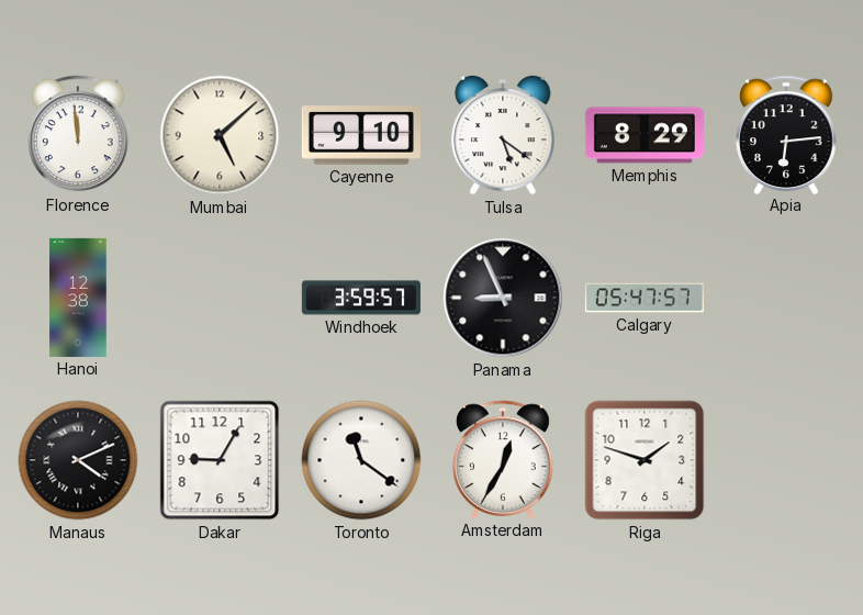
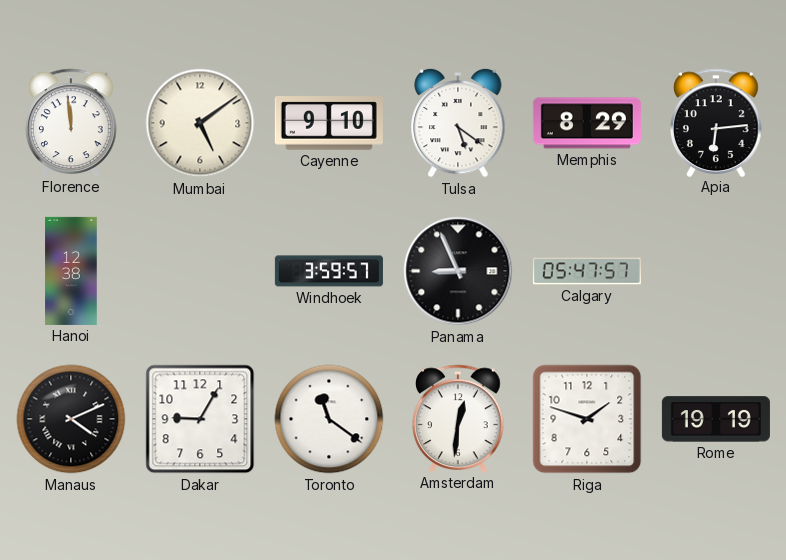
Mumbai: 5:08 -> 5:09 (200, 123)
Amsterdam: 12:35 -> 12:31 (459, 418)
Rome: none -> 19:19 (716, 419)
